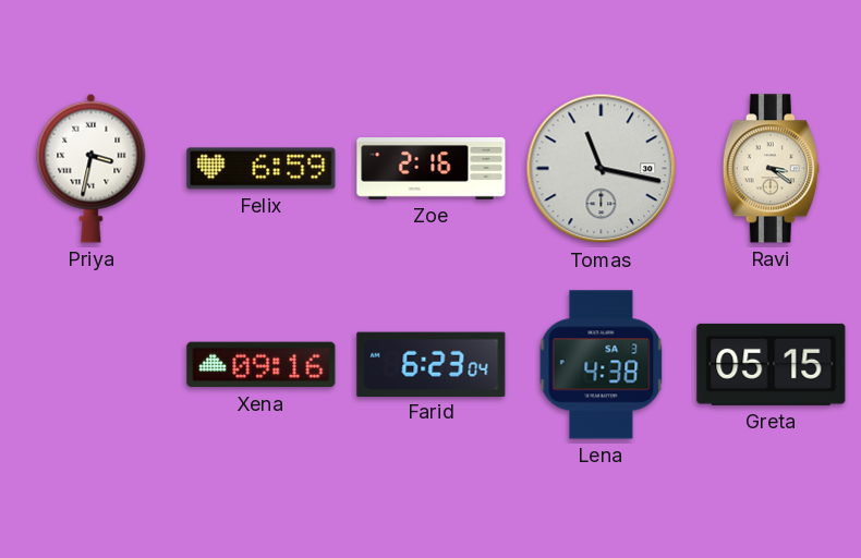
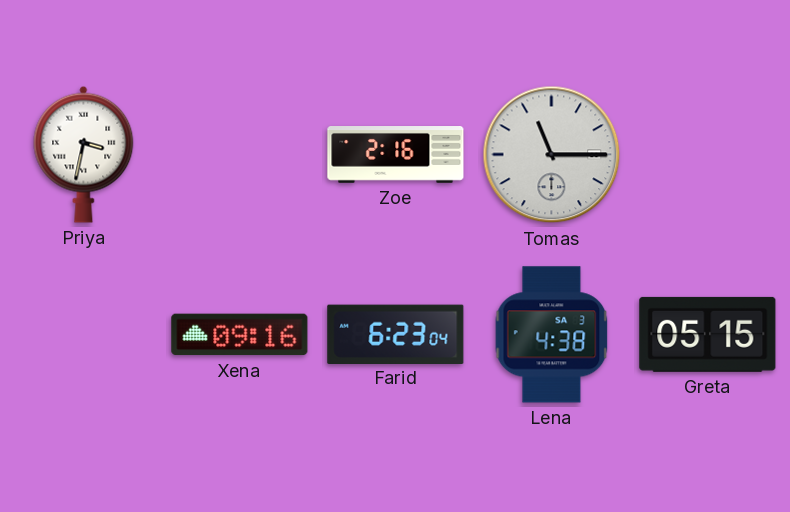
Felix: 6:59 -> none (262, 169)
Tomas: 11:17 -> 11:15 (552, 155)
Ravi: 3:21 -> none (771, 169)
